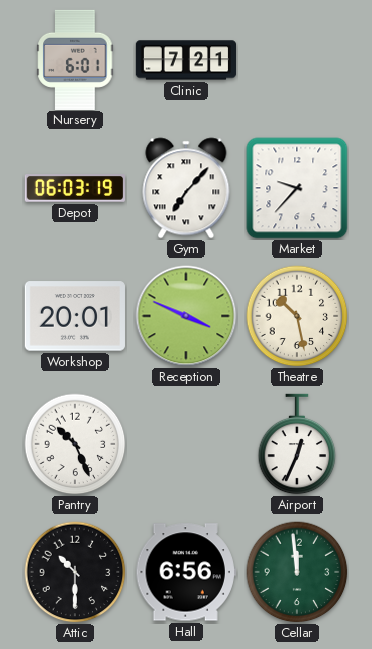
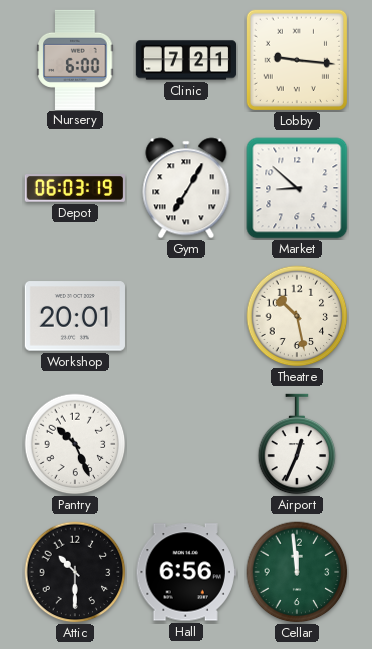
Nursery: 6:01 -> 6:00 (75, 59)
Lobby: none -> 9:16 (297, 60)
Gym: 7:07 -> 7:05 (186, 188)
Market: 9:37 -> 8:52 (297, 188)
Reception: 3:49 -> none (186, 316)
